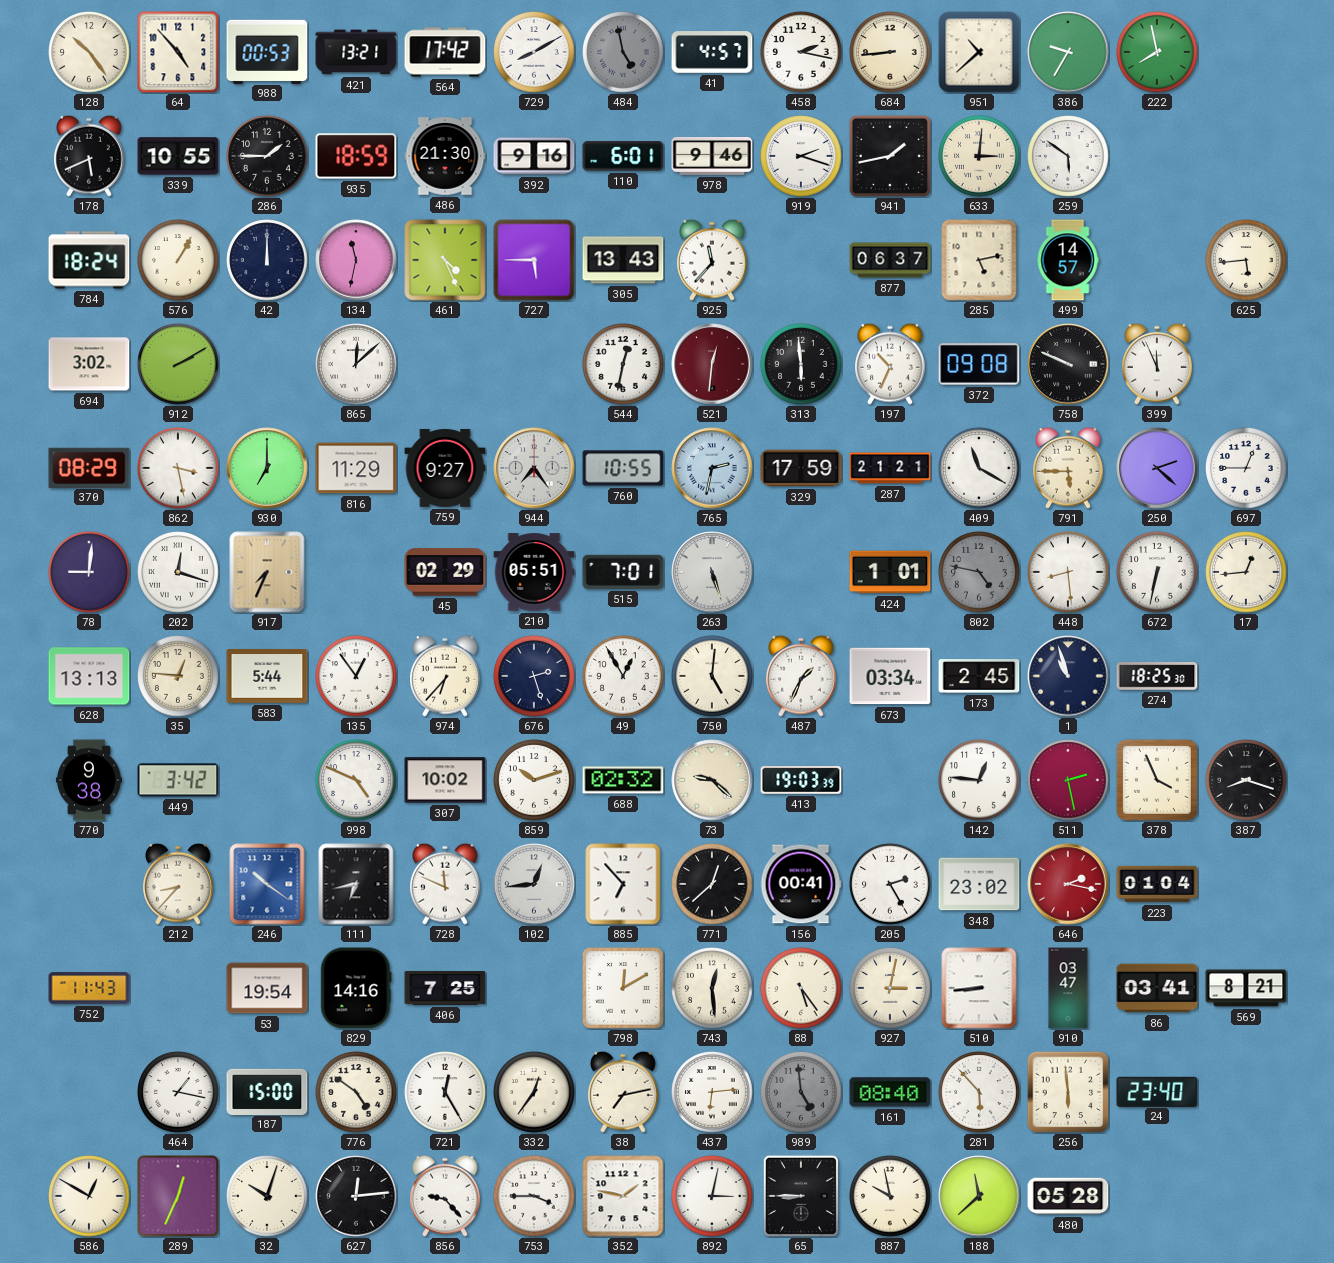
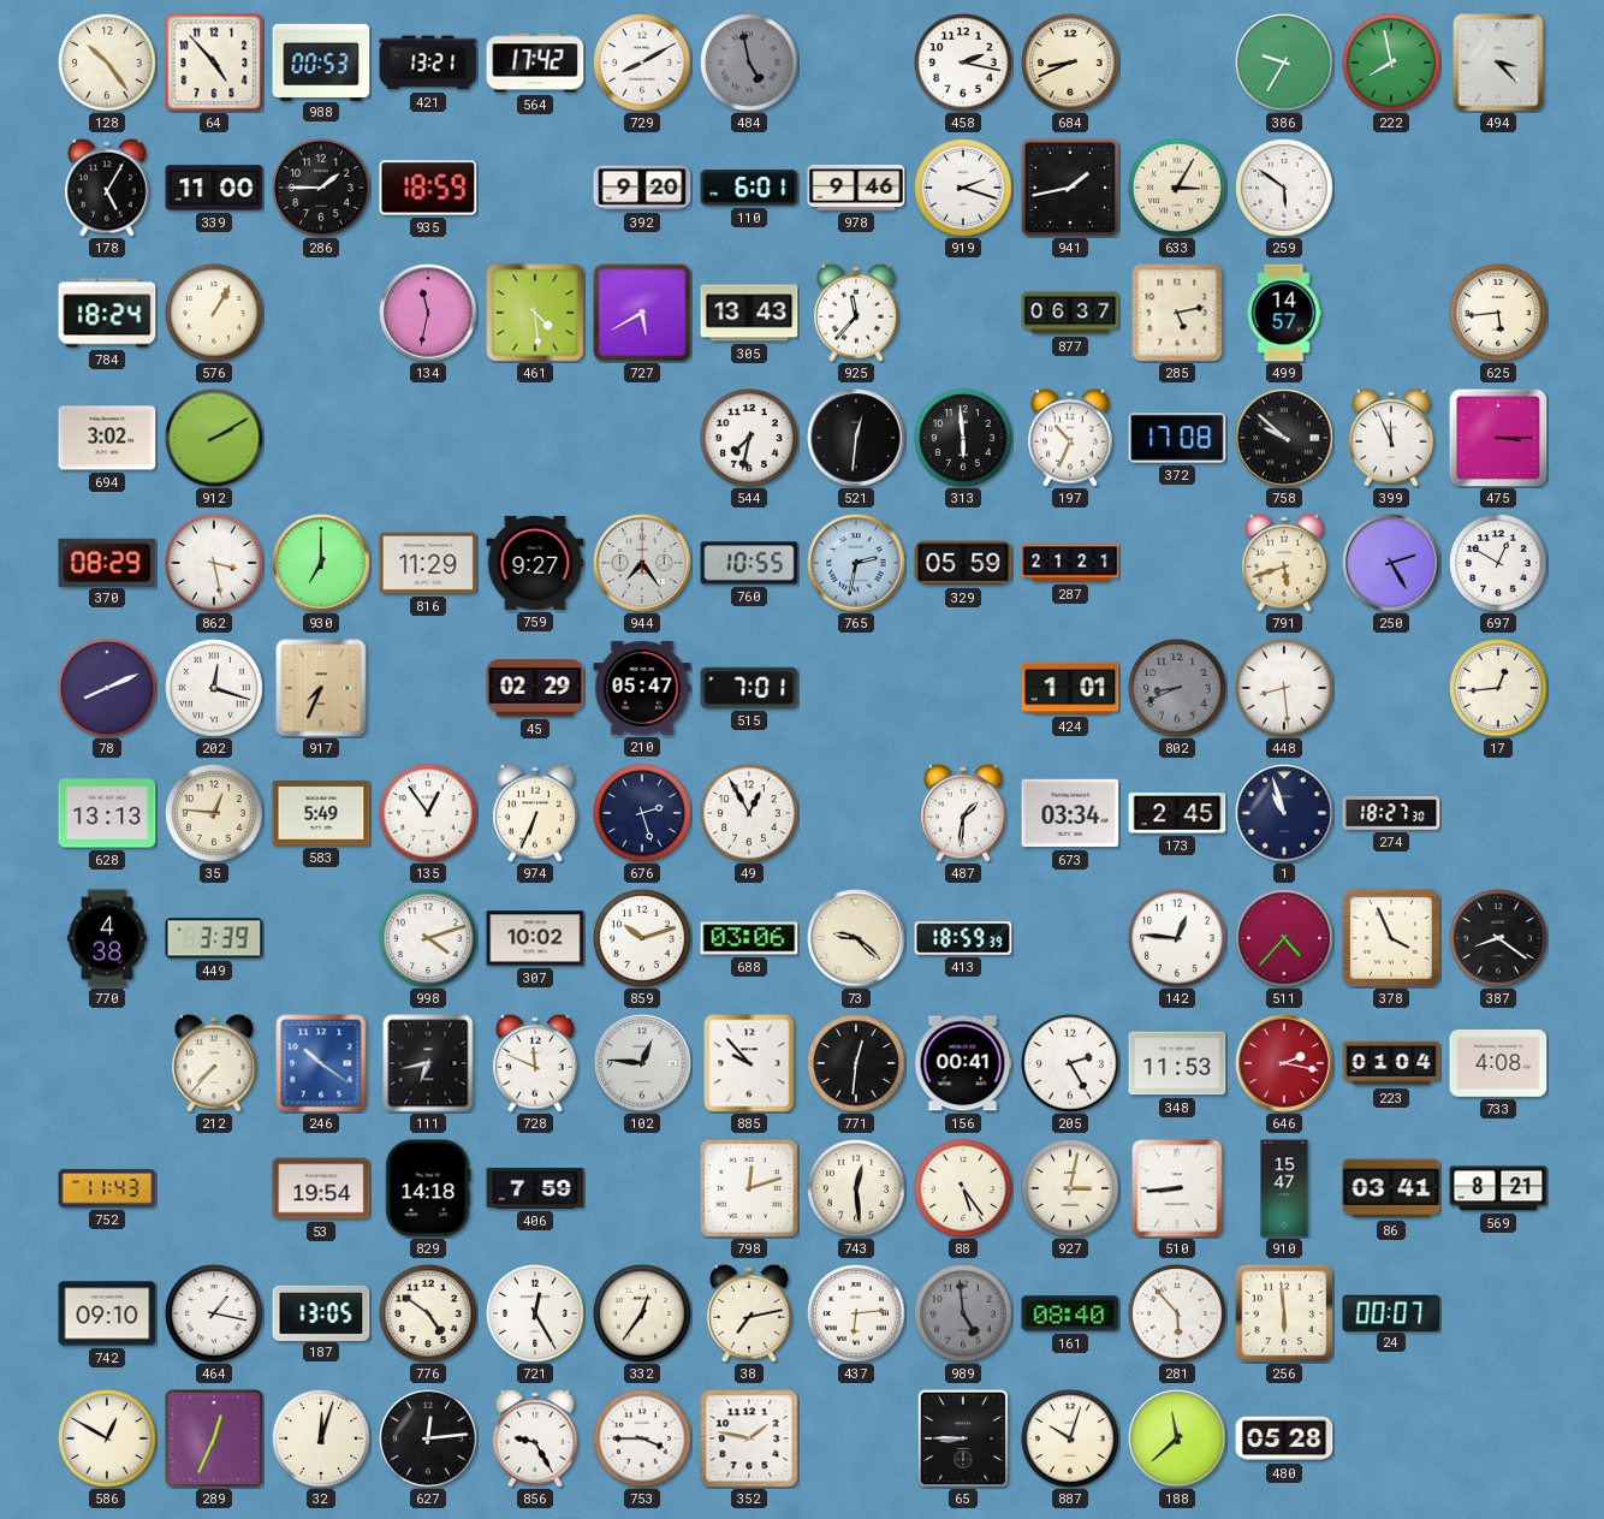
41: 4:57 -> none (712, 52)
684: 8:44 -> 8:41 (1070, 63)
951: 10:38 -> none (979, 52)
494: none -> 3:23 (1498, 63)
178: 5:41 -> 5:05 (108, 188)
339: 10:55 -> 11:00 (214, 188)
486: 21:30 -> none (445, 156)
392: 9:16 -> 9:20 (642, 188)
633: 3:01 -> 3:05 (1177, 188)
42: 12:00 -> none (267, 260)
461: 4:26 -> 4:29 (535, 313)
727: 5:45 -> 5:40 (642, 313)
865: 12:08 -> none (356, 364)
544: 12:32 -> 7:32 (749, 438)
521 dial: burgundy -> black (856, 438)
372: 09:08 -> 17:08 (1177, 438)
758: 9:49 -> 9:52 (1284, 438)
475: none -> 3:15 (1498, 438)
329: 17:59 -> 05:59 (963, 563)
409: 11:20 -> none (979, 468)
791: 5:45 -> 5:42 (1285, 563)
250: 2:22 -> 2:25 (1391, 563)
697: 12:45 -> 12:50 (1498, 563)
78: 9:01 -> 8:11 (107, 688)
210: 05:51 -> 05:47 (642, 688)
263: 5:27 -> none (712, 572)
802: 4:47 -> 8:41 (1177, 688)
672: 6:32 -> none (1157, 572)
583: 5:44 -> 5:49 (321, 813)
974: 6:37 -> 6:34 (536, 813)
750: 5:01 -> none (712, 676)
487: 1:34 -> 1:31 (964, 813)
274: 18:25 -> 18:27 (1391, 813)
770: 9:38 -> 4:38 (107, 938)
449: 3:42 -> 3:39 (214, 938)
998: 4:49 -> 4:12 (428, 938)
688: 02:32 -> 03:06 (749, 938)
413: 19:03 -> 18:59 (963, 938)
511: 2:28 -> 4:37 (1284, 938)
387: 8:18 -> 8:21 (1498, 938)
212: 8:37 -> 7:37 (215, 1063)
102: 12:44 -> 12:46 (642, 1063)
885: 6:53 -> 9:53 (749, 1063)
771: 12:38 -> 12:31 (856, 1063)
348: 23:02 -> 11:53 (1177, 1063)
733: none -> 4:08 (1498, 1064)
829: 14:16 -> 14:18 (428, 1188)
406: 7:25 -> 7:59 (535, 1189)
798: 12:10 -> 12:12 (749, 1188)
910: 03:47 -> 15:47 (1284, 1188)
742: none -> 09:10 (107, 1313)
187: 15:00 -> 13:05 (321, 1312)
24: 23:40 -> 00:07 (1391, 1312)
32: 10:03 -> 12:03 (321, 1438)
856: 9:23 -> 9:25 (536, 1438)
892: 3:02 -> none (712, 1196)
887: 9:58 -> 10:03 (1070, 1438)
